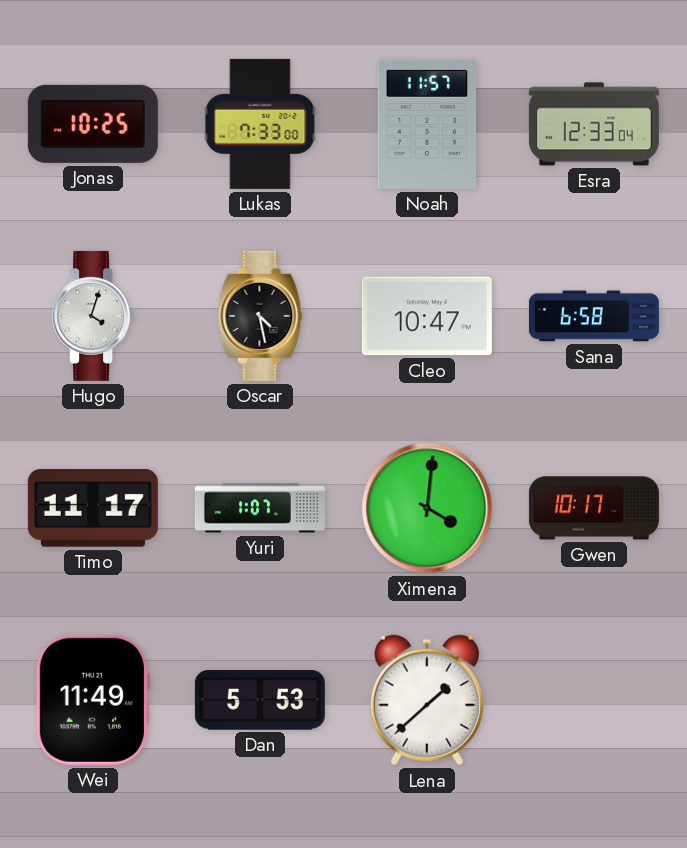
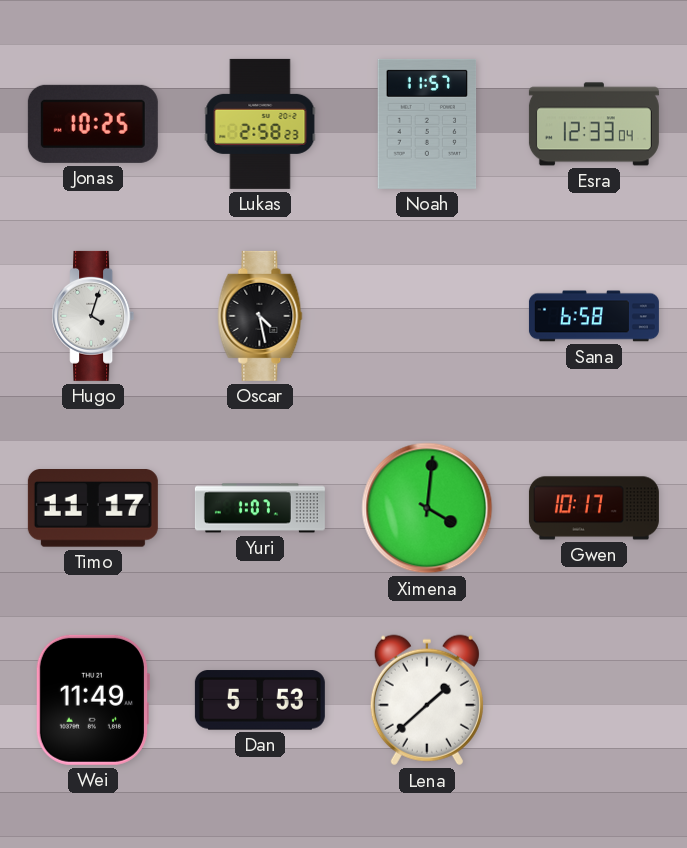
Lukas: 7:33 -> 2:58 (260, 124)
Cleo: 10:47 -> none (427, 316)
